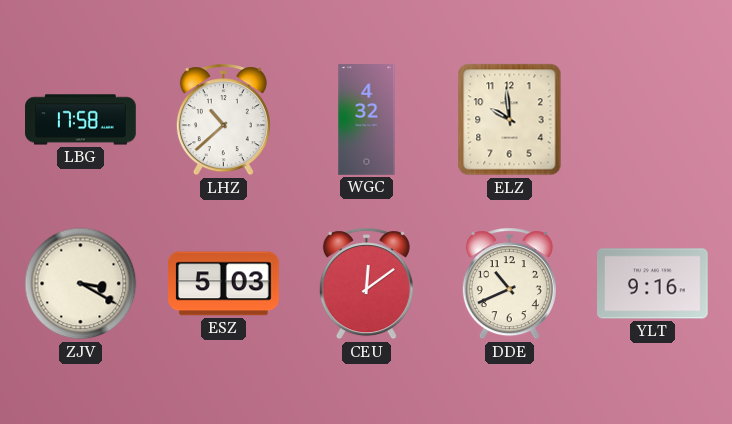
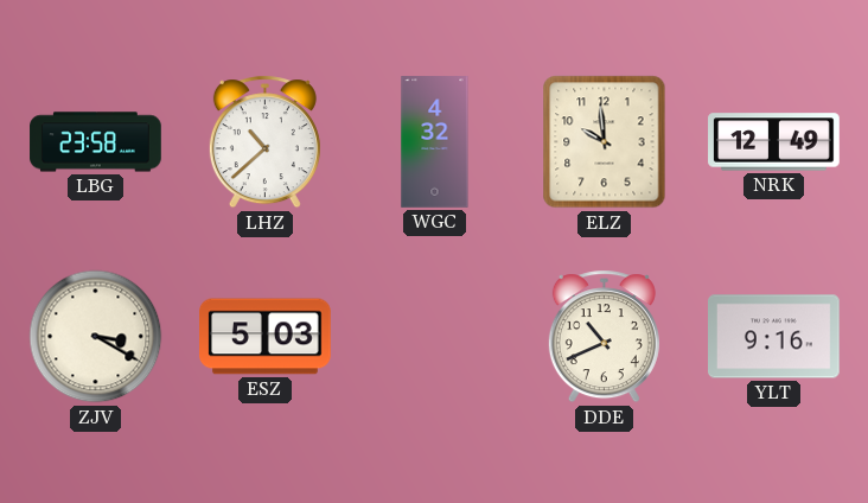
LBG: 17:58 -> 23:58 (96, 142)
NRK: none -> 12:49 (774, 142)
CEU: 12:09 -> none (366, 284)
